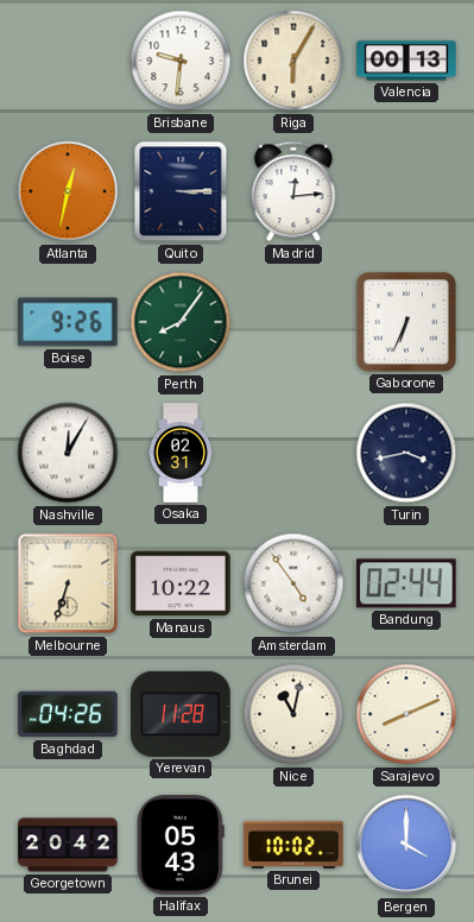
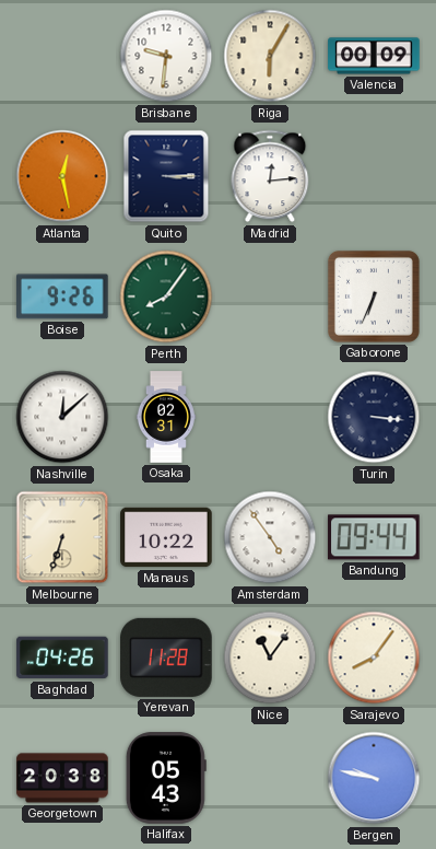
Valencia: 00:13 -> 00:09 (374, 56)
Atlanta: 12:32 -> 12:28 (62, 176)
Nashville: 12:05 -> 12:08 (62, 417)
Turin: 3:43 -> 3:16 (374, 417)
Bandung: 02:44 -> 09:44 (374, 537)
Nice: 11:02 -> 11:06 (270, 658)
Sarajevo: 8:11 -> 8:06 (374, 658)
Georgetown: 20:42 -> 20:38 (62, 778)
Brunei: 10:02 -> none (293, 845)
Bergen: 4:00 -> 9:47 (374, 778)
